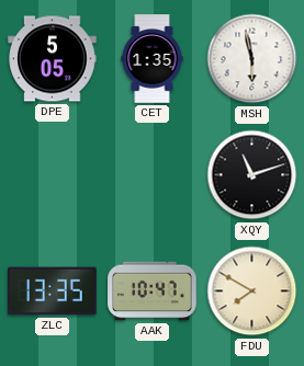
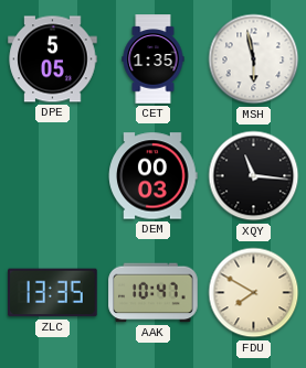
DEM: none -> 00:03 (154, 176)
XQY: 11:12 -> 11:16 (254, 176)
